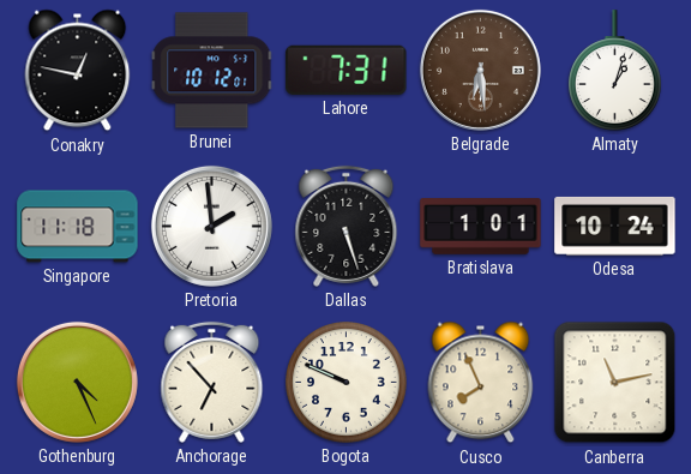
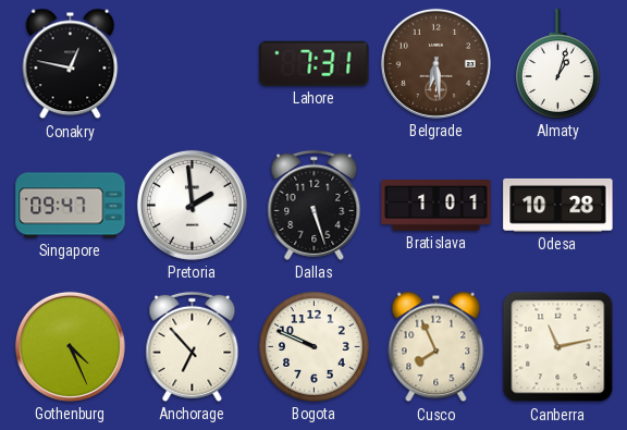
Brunei: 10:12 -> none (212, 71)
Singapore: 11:18 -> 09:47 (71, 206)
Odesa: 10:24 -> 10:28 (558, 205)
